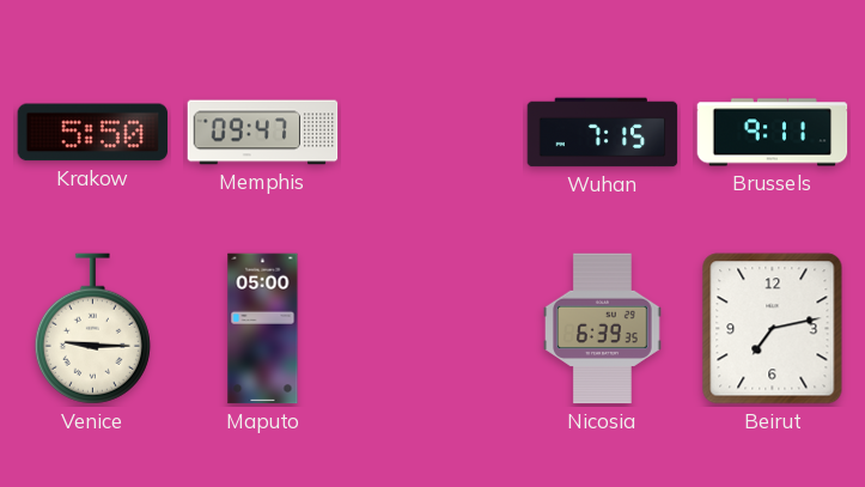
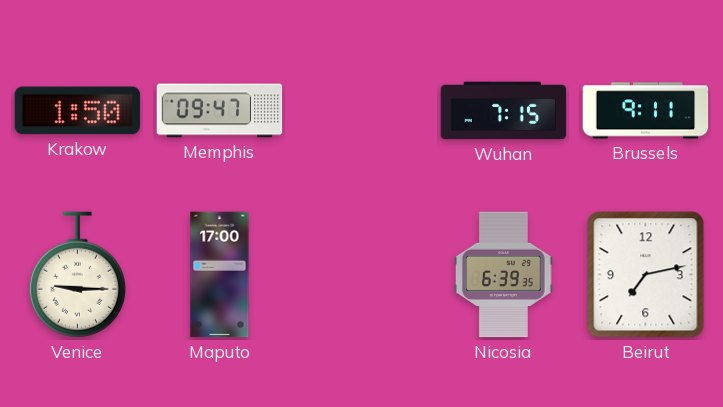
Krakow: 5:50 -> 1:50 (78, 111)
Maputo: 05:00 -> 17:00 (220, 275)
